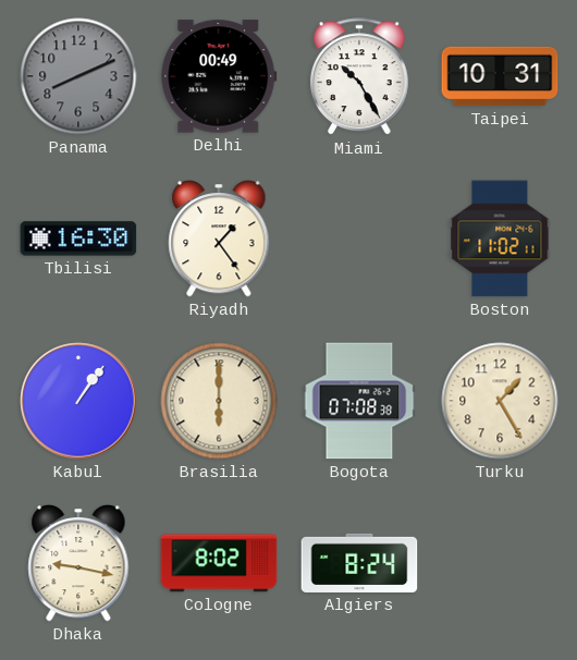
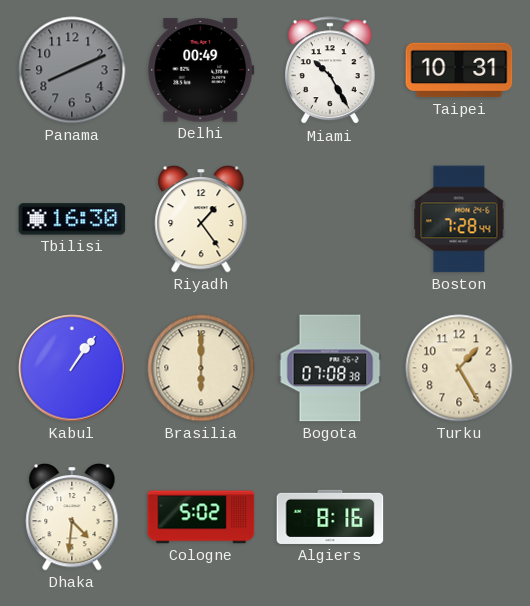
Boston: 11:02 -> 7:28 (459, 219)
Dhaka: 9:17 -> 4:31 (72, 517)
Cologne: 8:02 -> 5:02 (201, 517)
Algiers: 8:24 -> 8:16 (330, 517)
